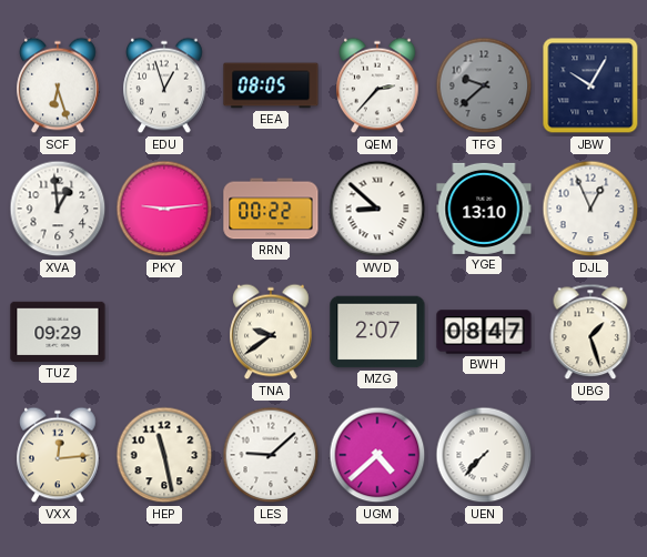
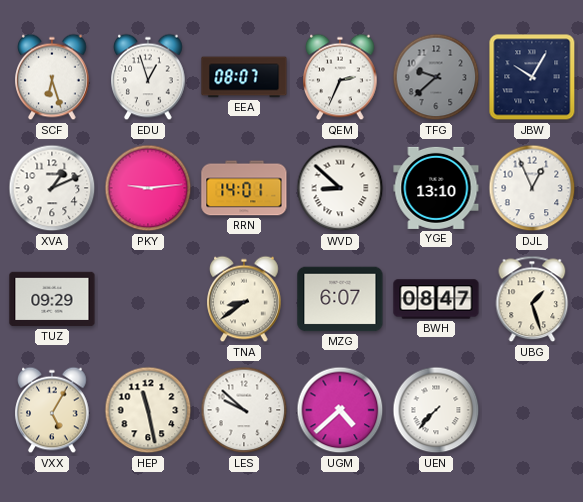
EEA: 08:05 -> 08:07 (244, 77)
QEM: 2:37 -> 2:34 (340, 77)
XVA: 12:59 -> 1:11 (52, 188)
RRN: 00:22 -> 14:01 (244, 188)
TNA: 9:39 -> 8:39 (244, 299)
MZG: 2:07 -> 6:07 (340, 299)
VXX: 12:14 -> 5:05 (52, 410)
LES: 9:08 -> 9:52 (244, 410)
